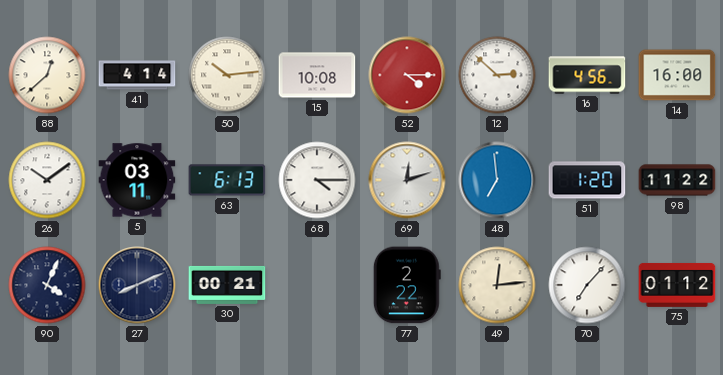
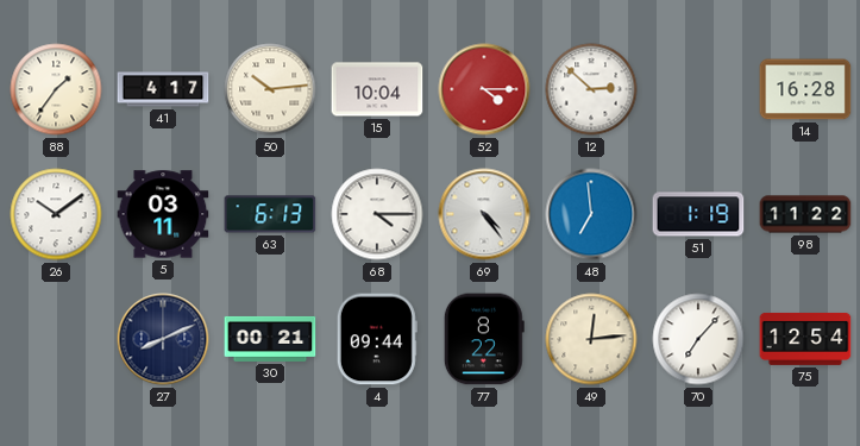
88: 12:38 -> 1:36 (56, 89)
41: 4:14 -> 4:17 (163, 89)
15: 10:08 -> 10:04 (377, 89)
16: 4:56 -> none (587, 75)
14: 16:00 -> 16:28 (805, 89)
69: 12:12 -> 4:24 (484, 214)
51: 1:20 -> 1:19 (698, 214)
90: 4:04 -> none (47, 285)
4: none -> 09:44 (377, 339)
77: 2:22 -> 8:22 (484, 339)
75: 01:12 -> 12:54 (805, 339)
